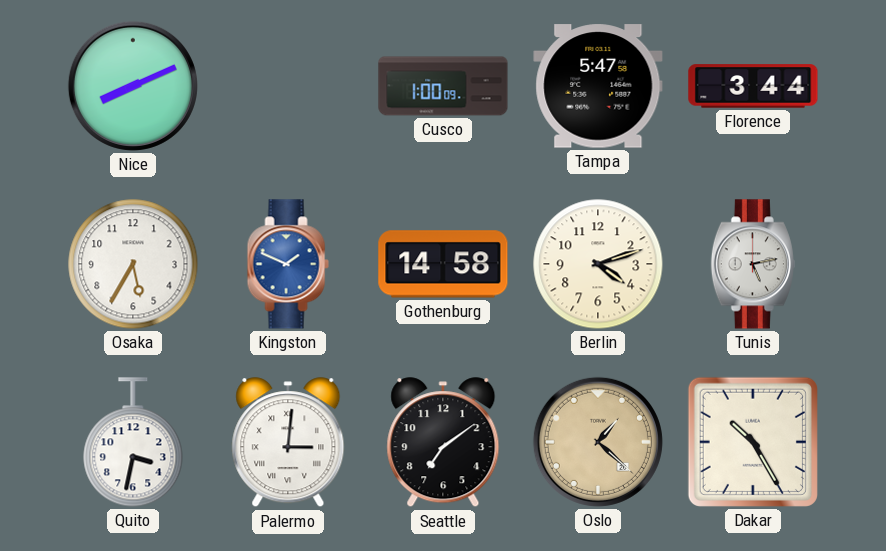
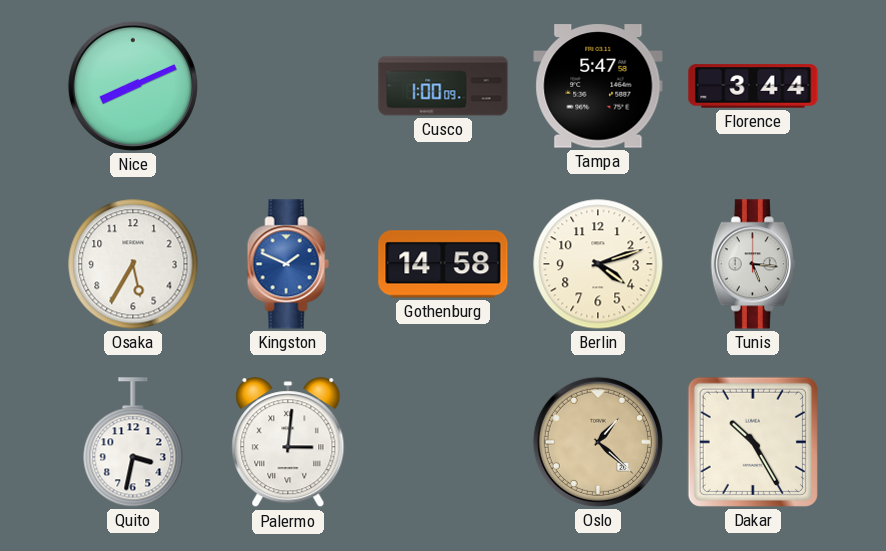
Tunis: 5:13 -> 5:16 (753, 264)
Seattle: 7:09 -> none (443, 443)
